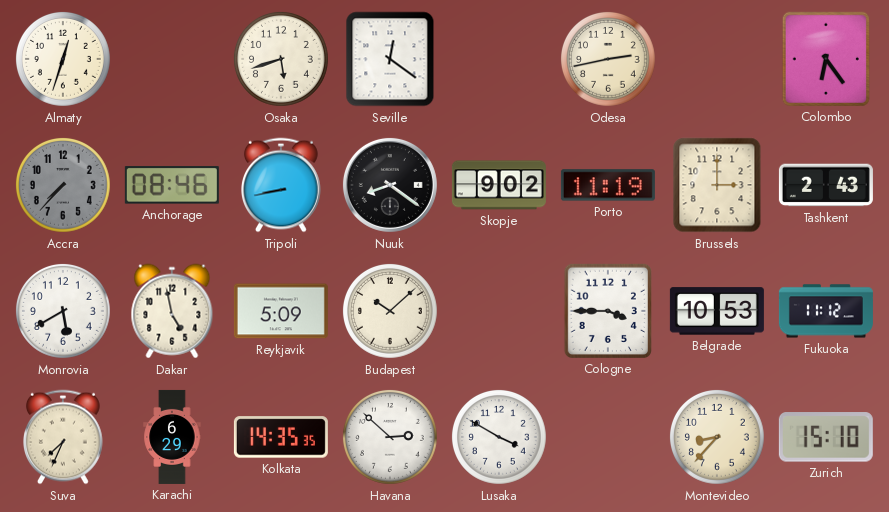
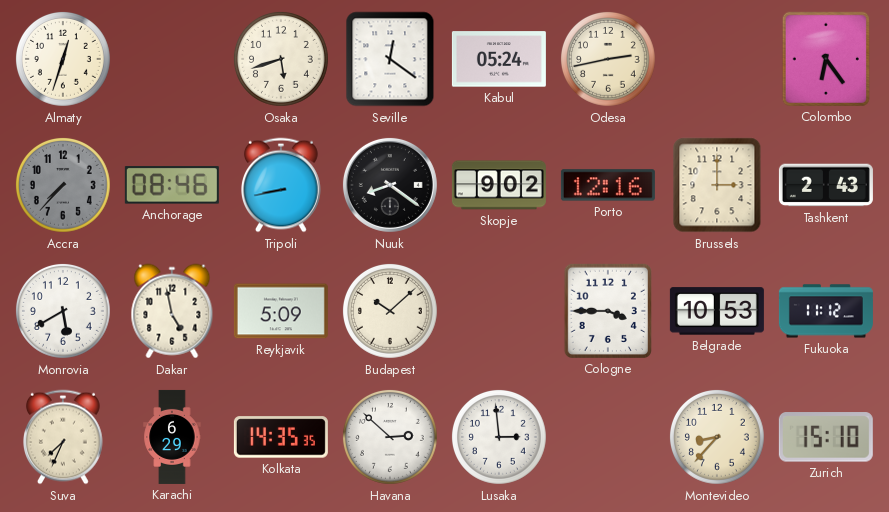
Kabul: none -> 05:24 (499, 59)
Porto: 11:19 -> 12:16 (608, 185)
Lusaka: 3:50 -> 2:59 (500, 438)
